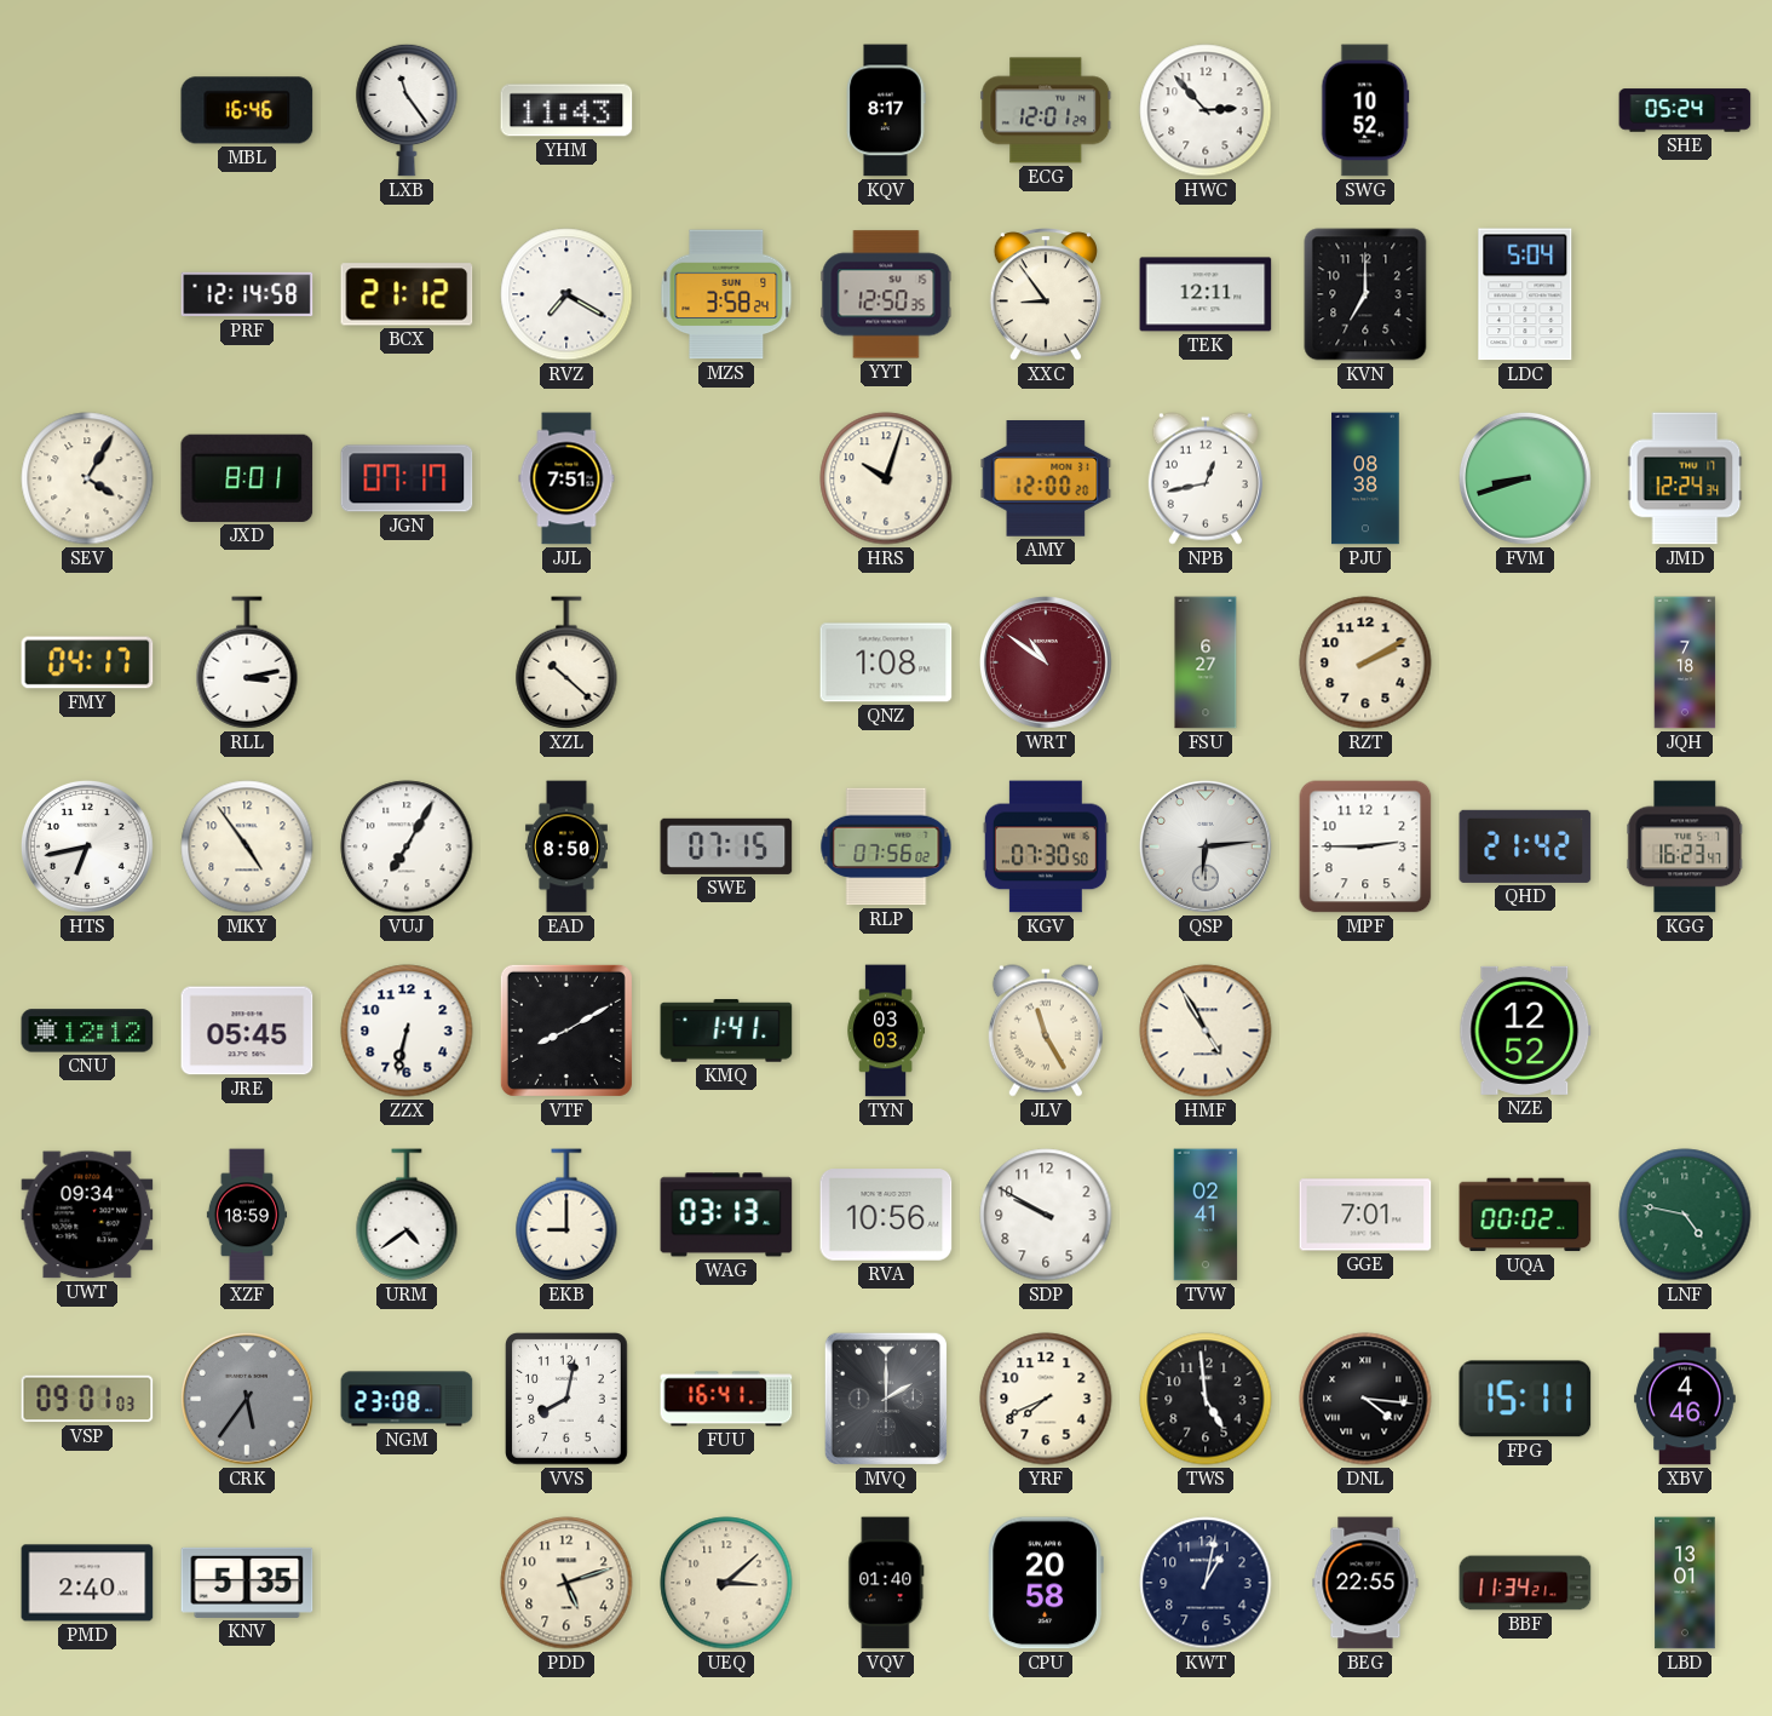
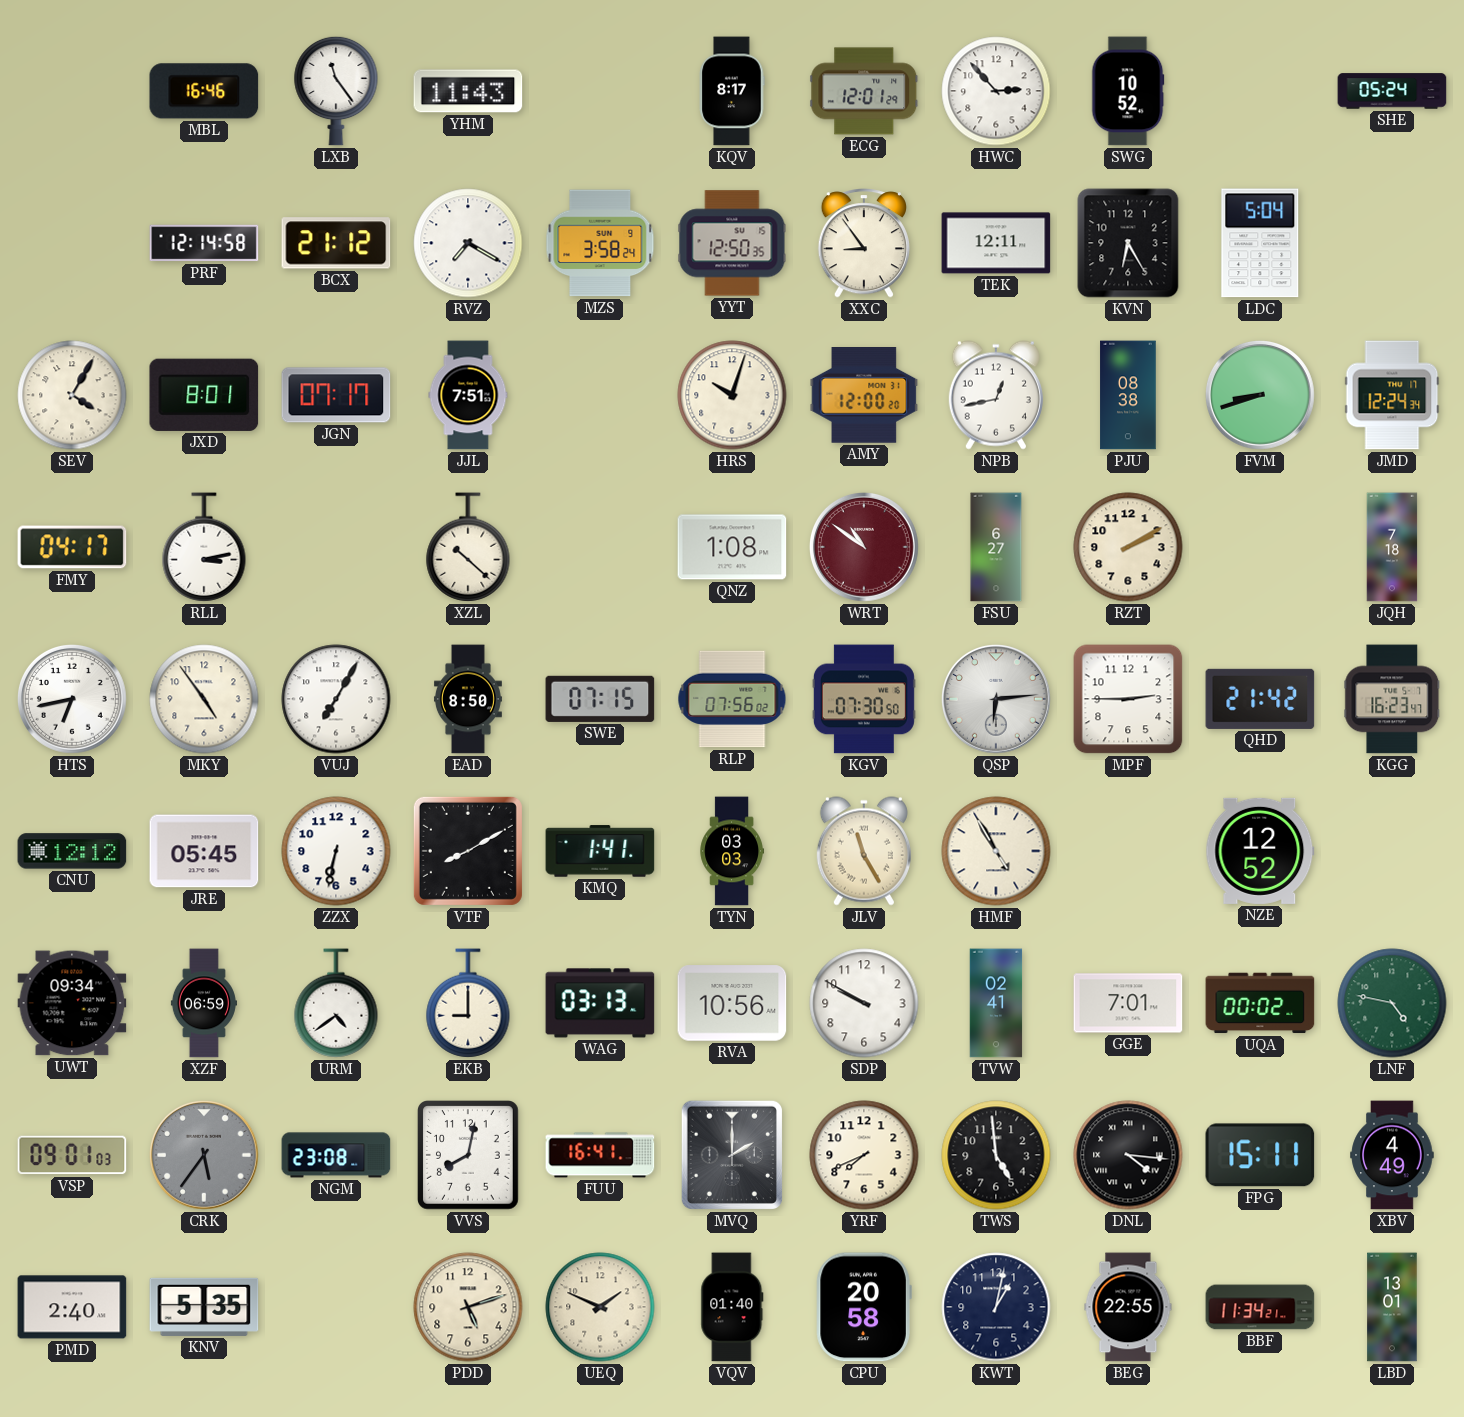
KVN: 7:00 -> 6:25 (1128, 243)
XZF: 18:59 -> 06:59 (204, 1003)
XBV: 4:46 -> 4:49 (1392, 1155)
UEQ: 3:08 -> 1:49 (600, 1307)
